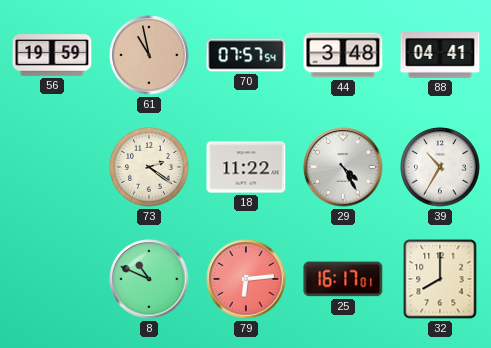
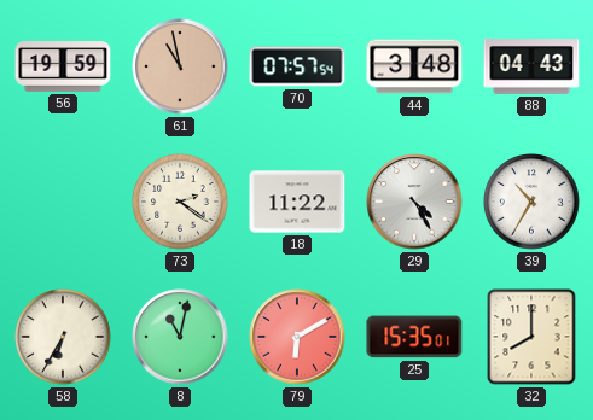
88: 04:41 -> 04:43 (531, 68)
58: none -> 6:35 (63, 337)
8: 10:49 -> 11:02 (180, 337)
79: 6:14 -> 6:10 (297, 337)
25: 16:17 -> 15:35 (414, 337)
